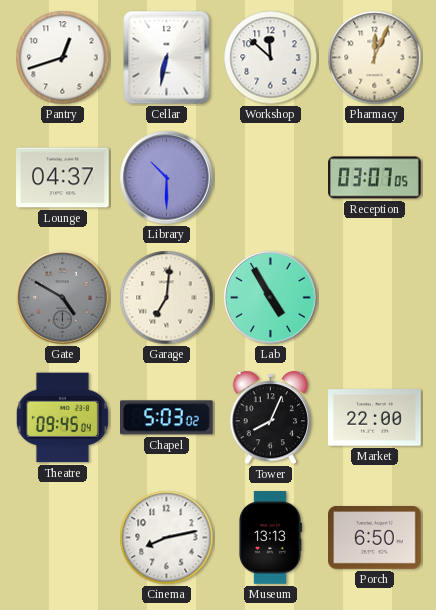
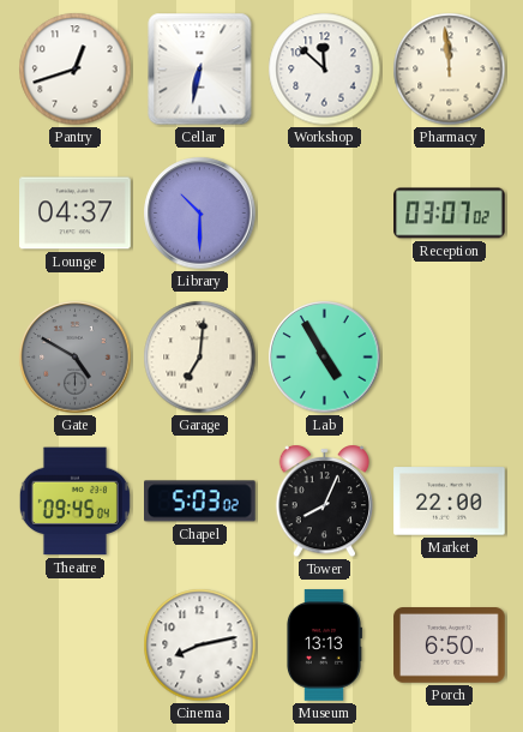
Pharmacy: 12:04 -> 11:59 (450, 70)
Reception: 03:07:05 -> 03:07:02 (450, 214)
